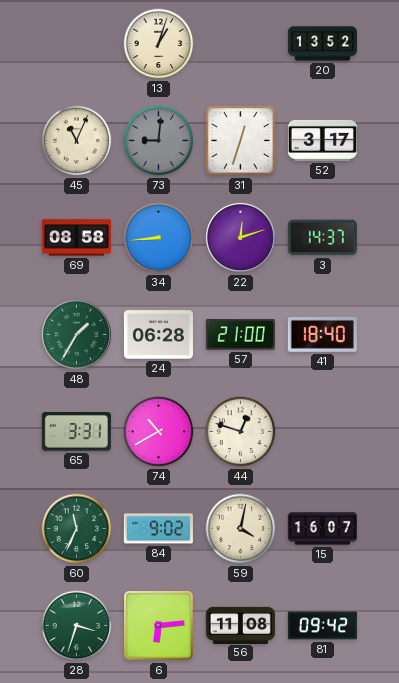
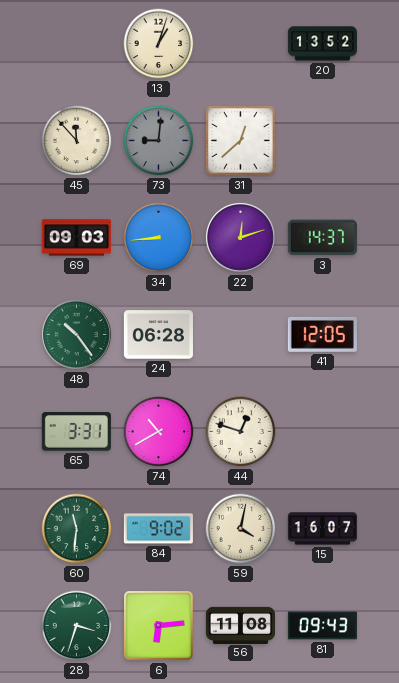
45: 11:04 -> 11:53 (77, 141)
31: 12:33 -> 12:38 (241, 141)
52: 3:17 -> none (322, 140)
69: 08:58 -> 09:03 (76, 238)
48: 1:35 -> 10:24 (76, 334)
57: 21:00 -> none (240, 335)
41: 18:40 -> 12:05 (322, 335)
60: 11:34 -> 11:31 (77, 529)
81: 09:42 -> 09:43 (322, 626)
